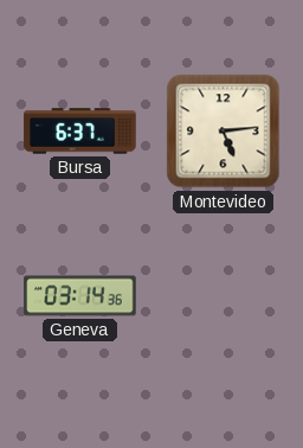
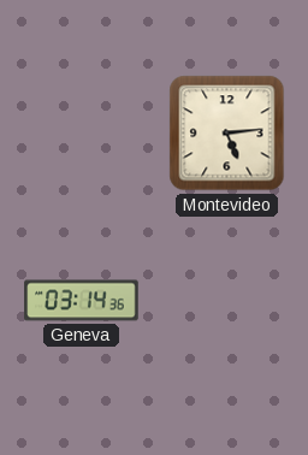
Bursa: 6:37 -> none (80, 132)
